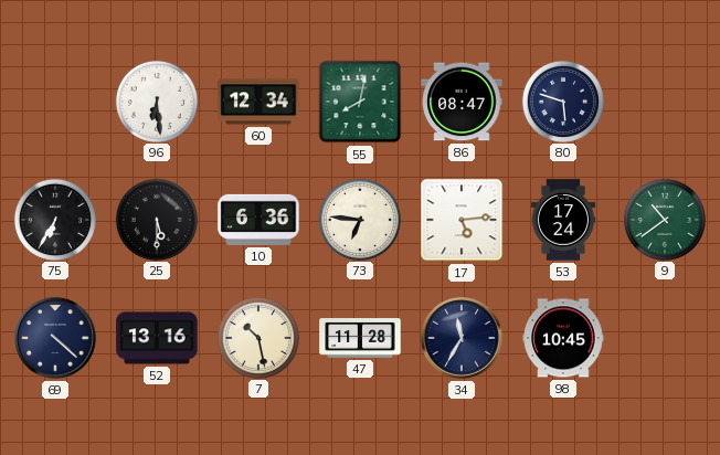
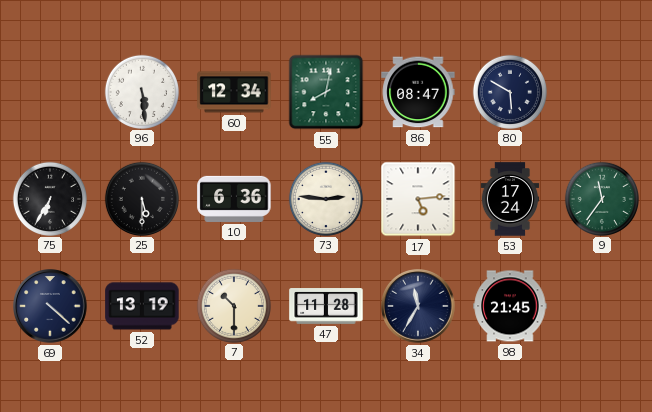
96: 6:29 -> 5:29 (141, 91)
80: 5:48 -> 5:50 (509, 91)
73: 6:46 -> 2:46 (325, 198)
9: 10:39 -> 11:36 (601, 198)
52: 13:16 -> 13:19 (142, 306)
7: 10:28 -> 10:30 (233, 305)
98: 10:45 -> 21:45 (510, 306)
